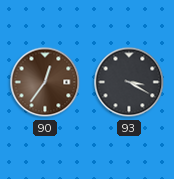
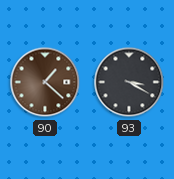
90: 12:36 -> 1:22 (45, 82)
